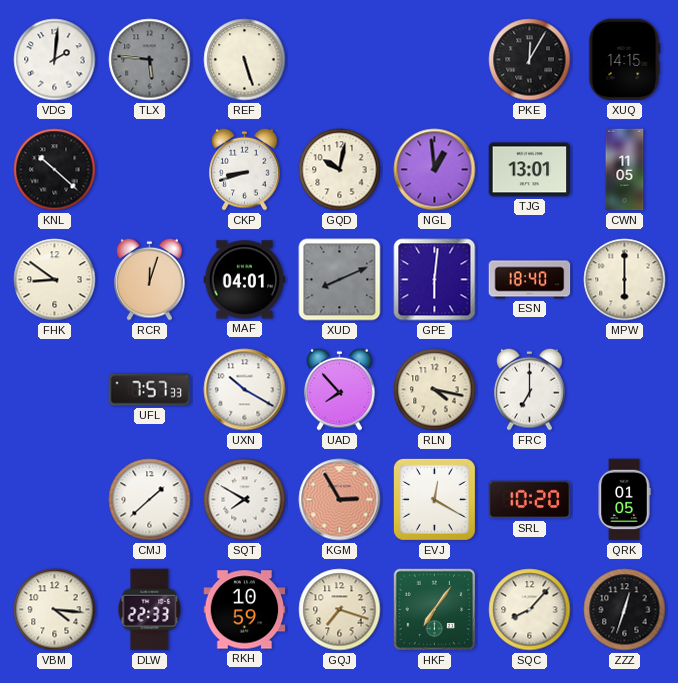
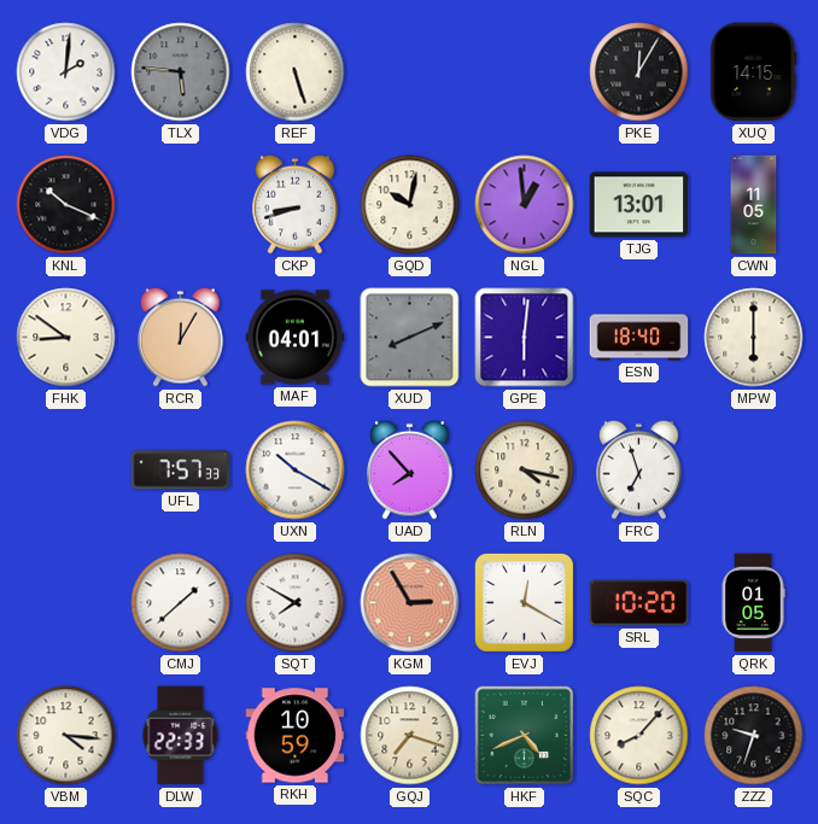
KNL: 10:22 -> 10:19 (66, 205)
RCR: 12:03 -> 12:05 (181, 337)
FRC: 7:00 -> 6:57 (639, 469)
HKF: 7:06 -> 4:41 (525, 736)
ZZZ: 12:33 -> 9:33 (754, 736)
